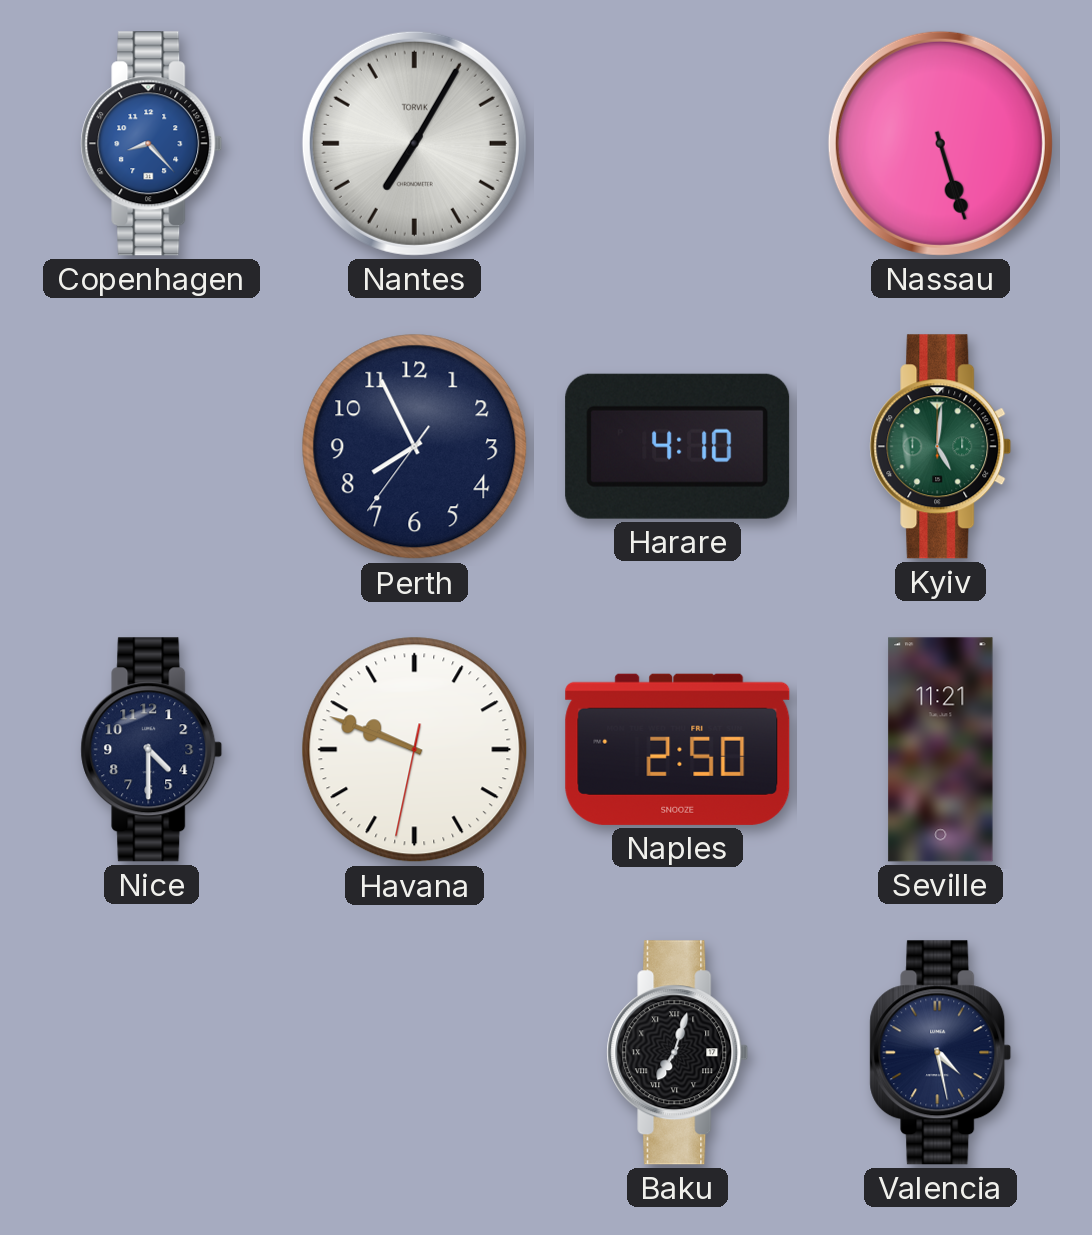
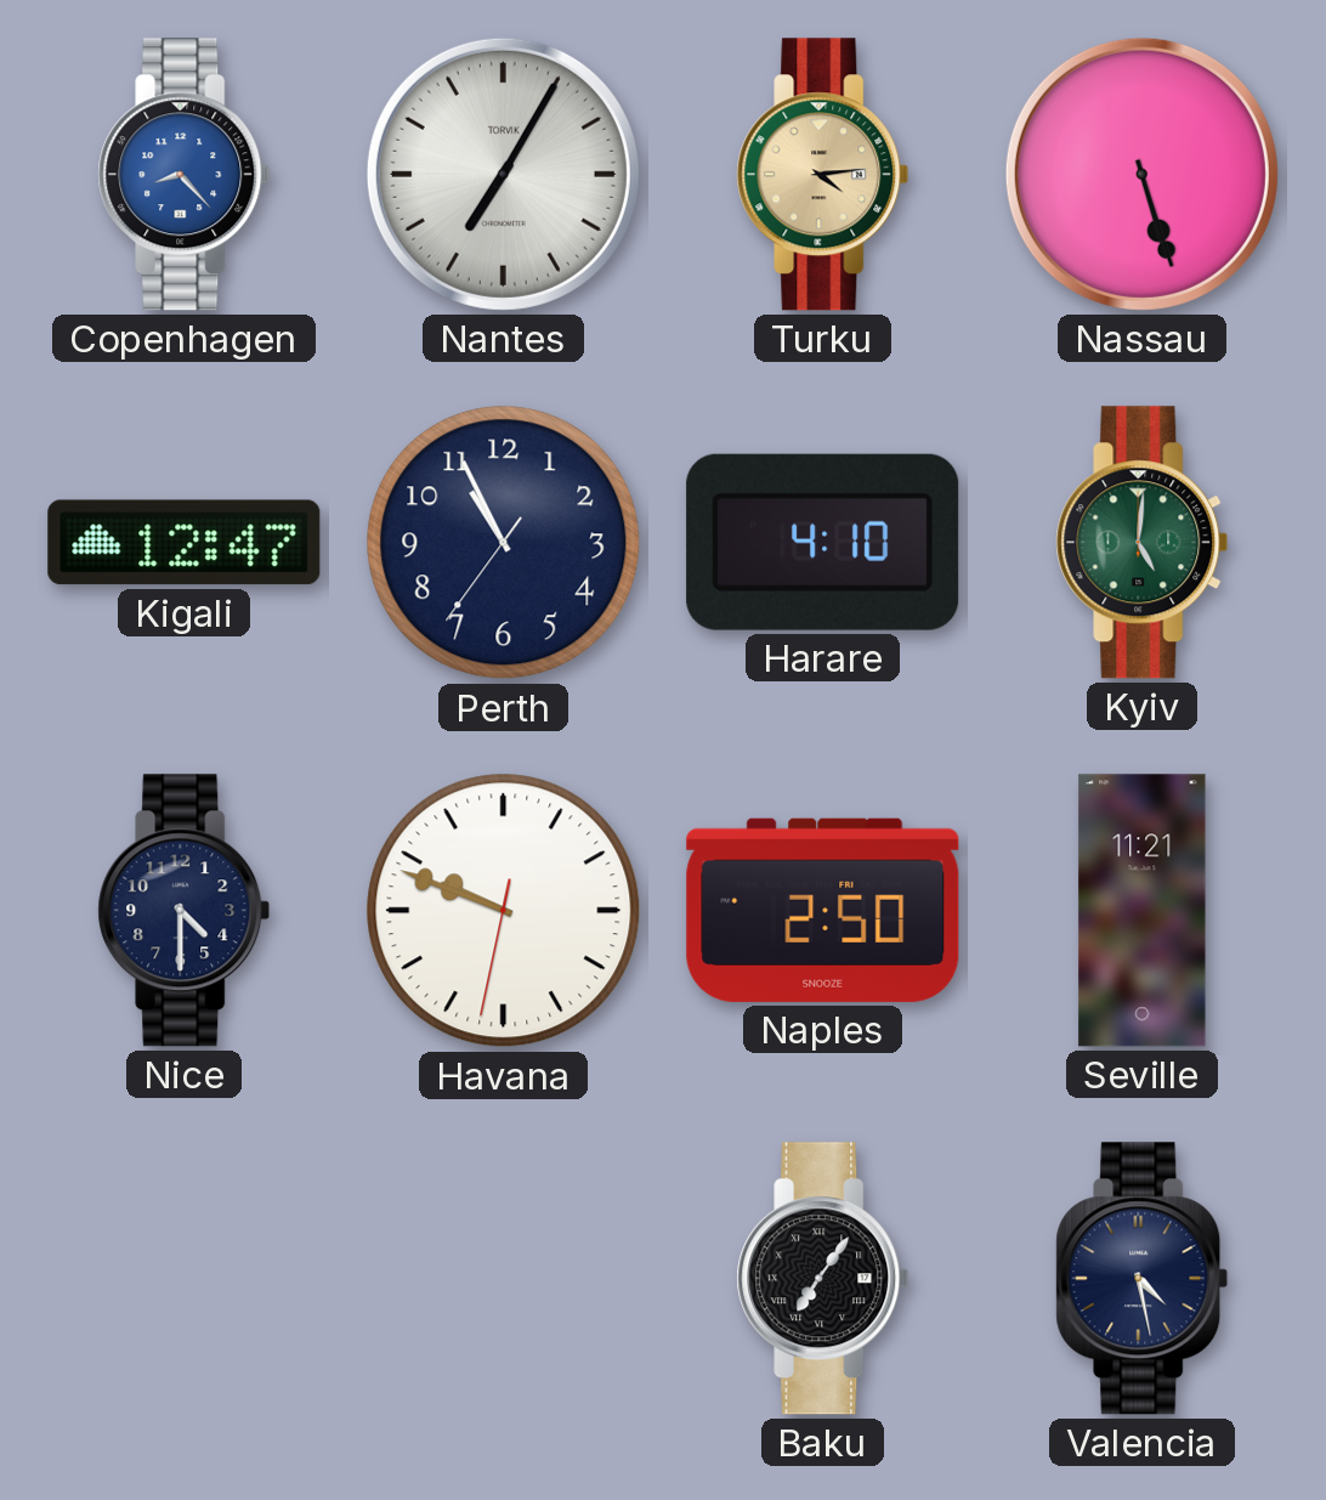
Turku: none -> 4:14 (823, 175)
Kigali: none -> 12:47 (185, 543)
Perth: 7:55 -> 10:55 (504, 543)
Baku: 7:03 -> 7:06 (823, 1279)
